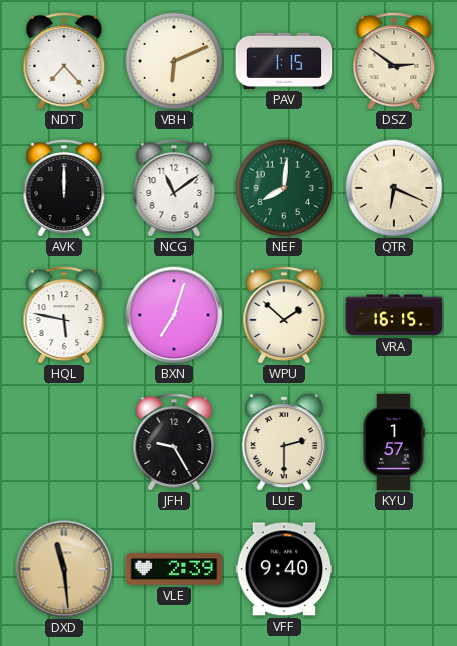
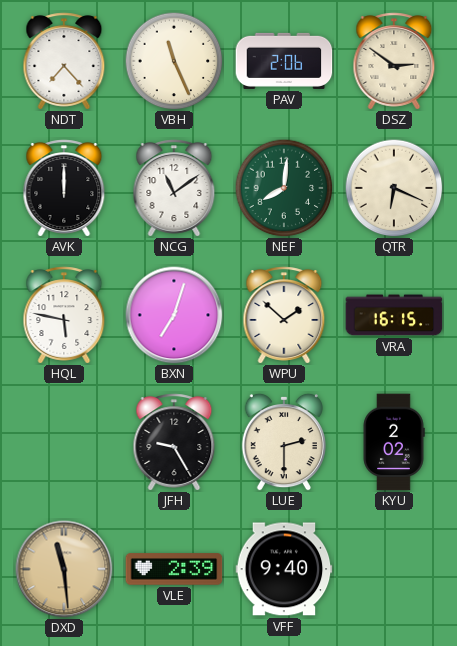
VBH: 6:11 -> 11:26 (174, 61)
PAV: 1:15 -> 2:06 (284, 61)
KYU: 1:57 -> 2:02 (394, 442)
